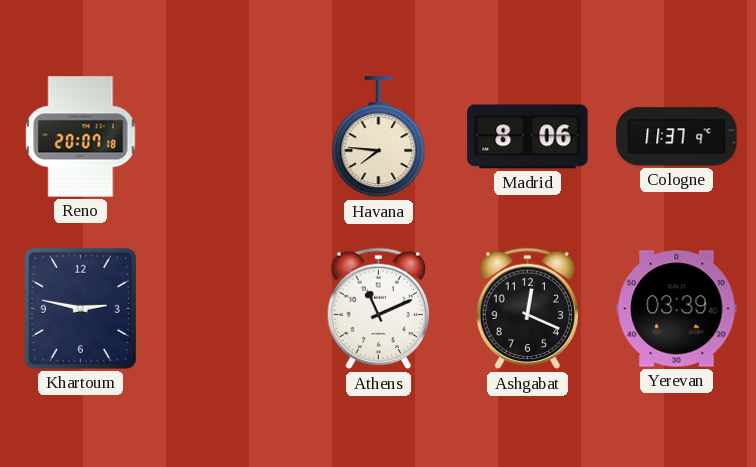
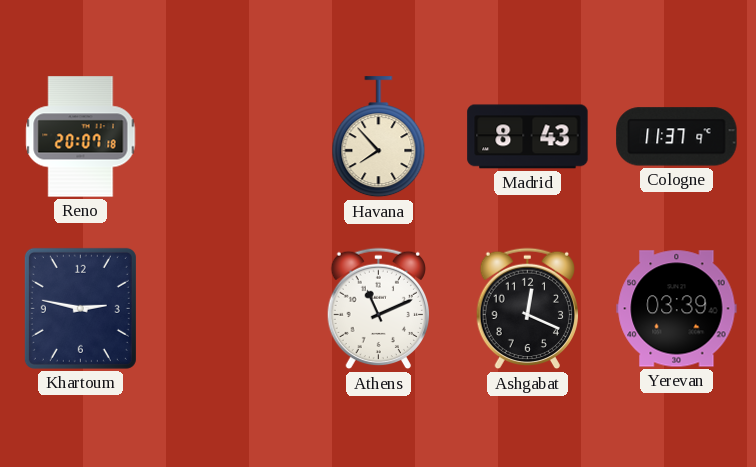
Havana: 7:46 -> 7:53 (379, 137)
Madrid: 8:06 -> 8:43 (528, 137)
